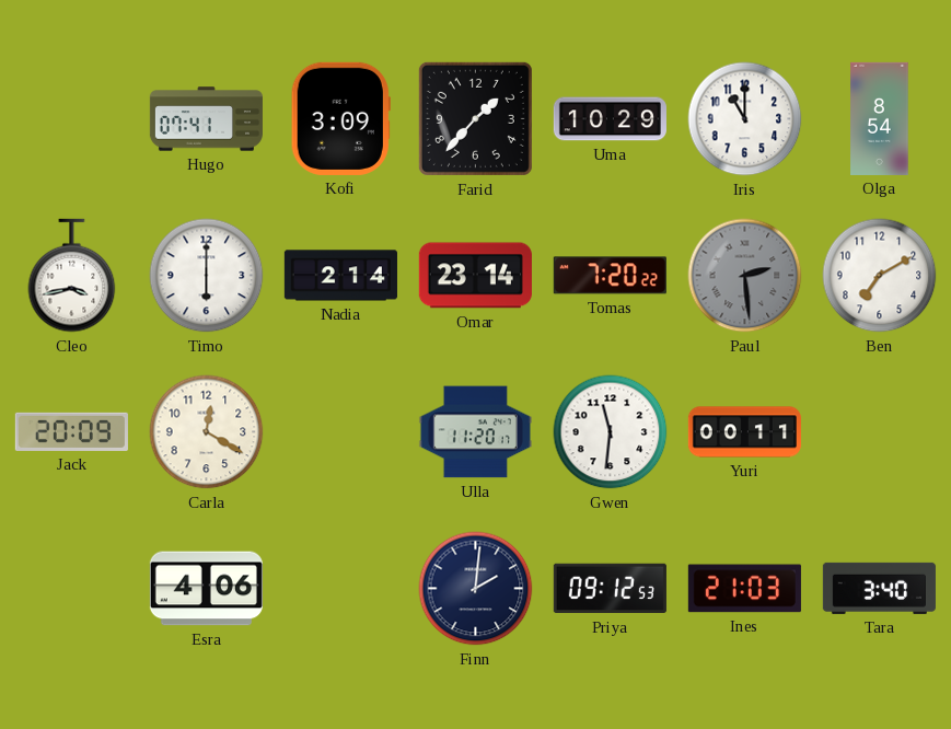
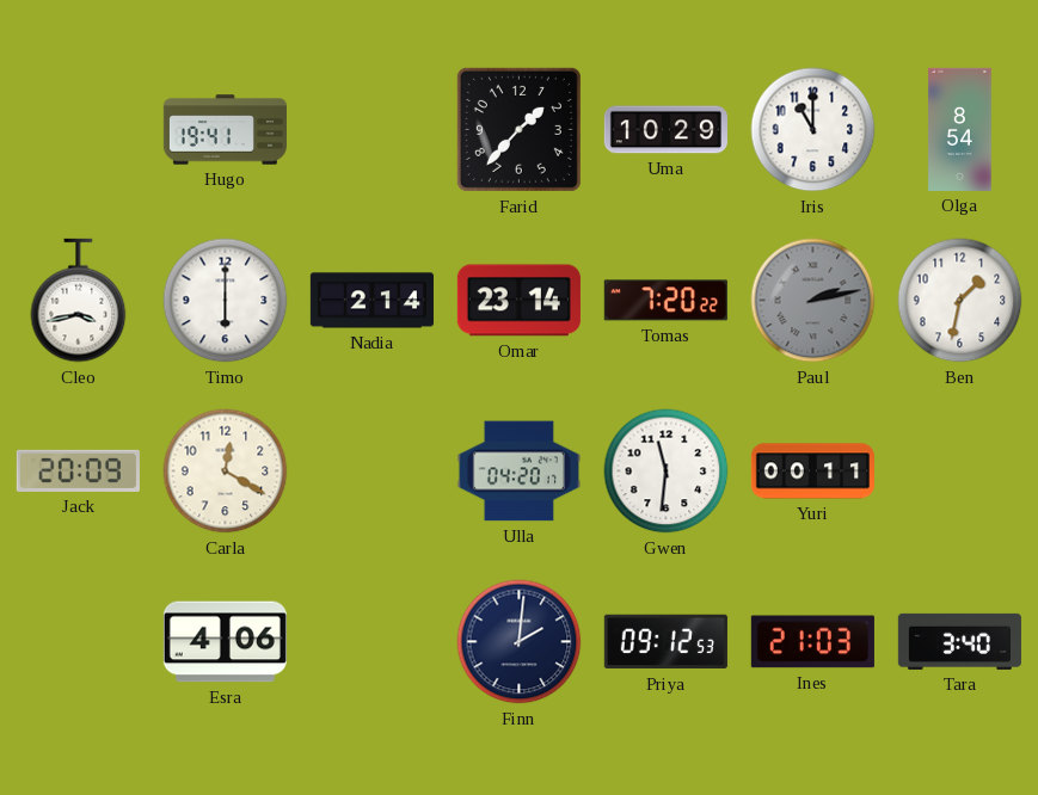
Hugo: 07:41 -> 19:41 (225, 130)
Kofi: 3:09 -> none (340, 118)
Paul: 2:29 -> 2:13 (813, 301)
Ben: 7:10 -> 1:32 (960, 301)
Ulla: 11:20 -> 04:20 (518, 472)
